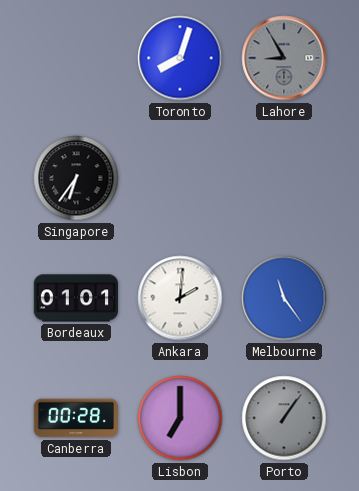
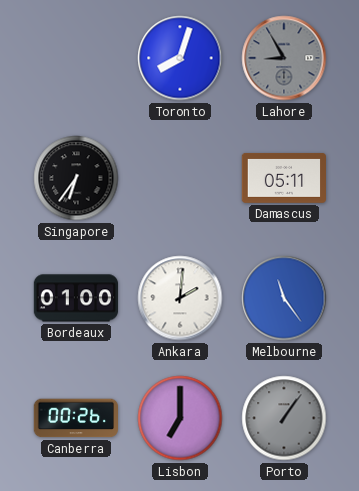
Damascus: none -> 05:11 (283, 178)
Bordeaux: 01:01 -> 01:00 (76, 298)
Canberra: 00:28 -> 00:26 (75, 418)
